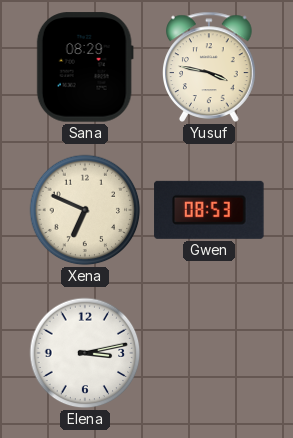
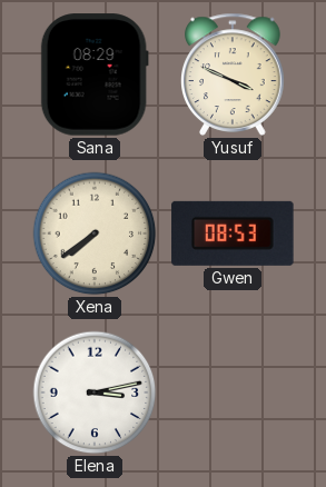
Yusuf: 3:47 -> 3:49 (234, 74)
Xena: 6:49 -> 7:39 (95, 233)
